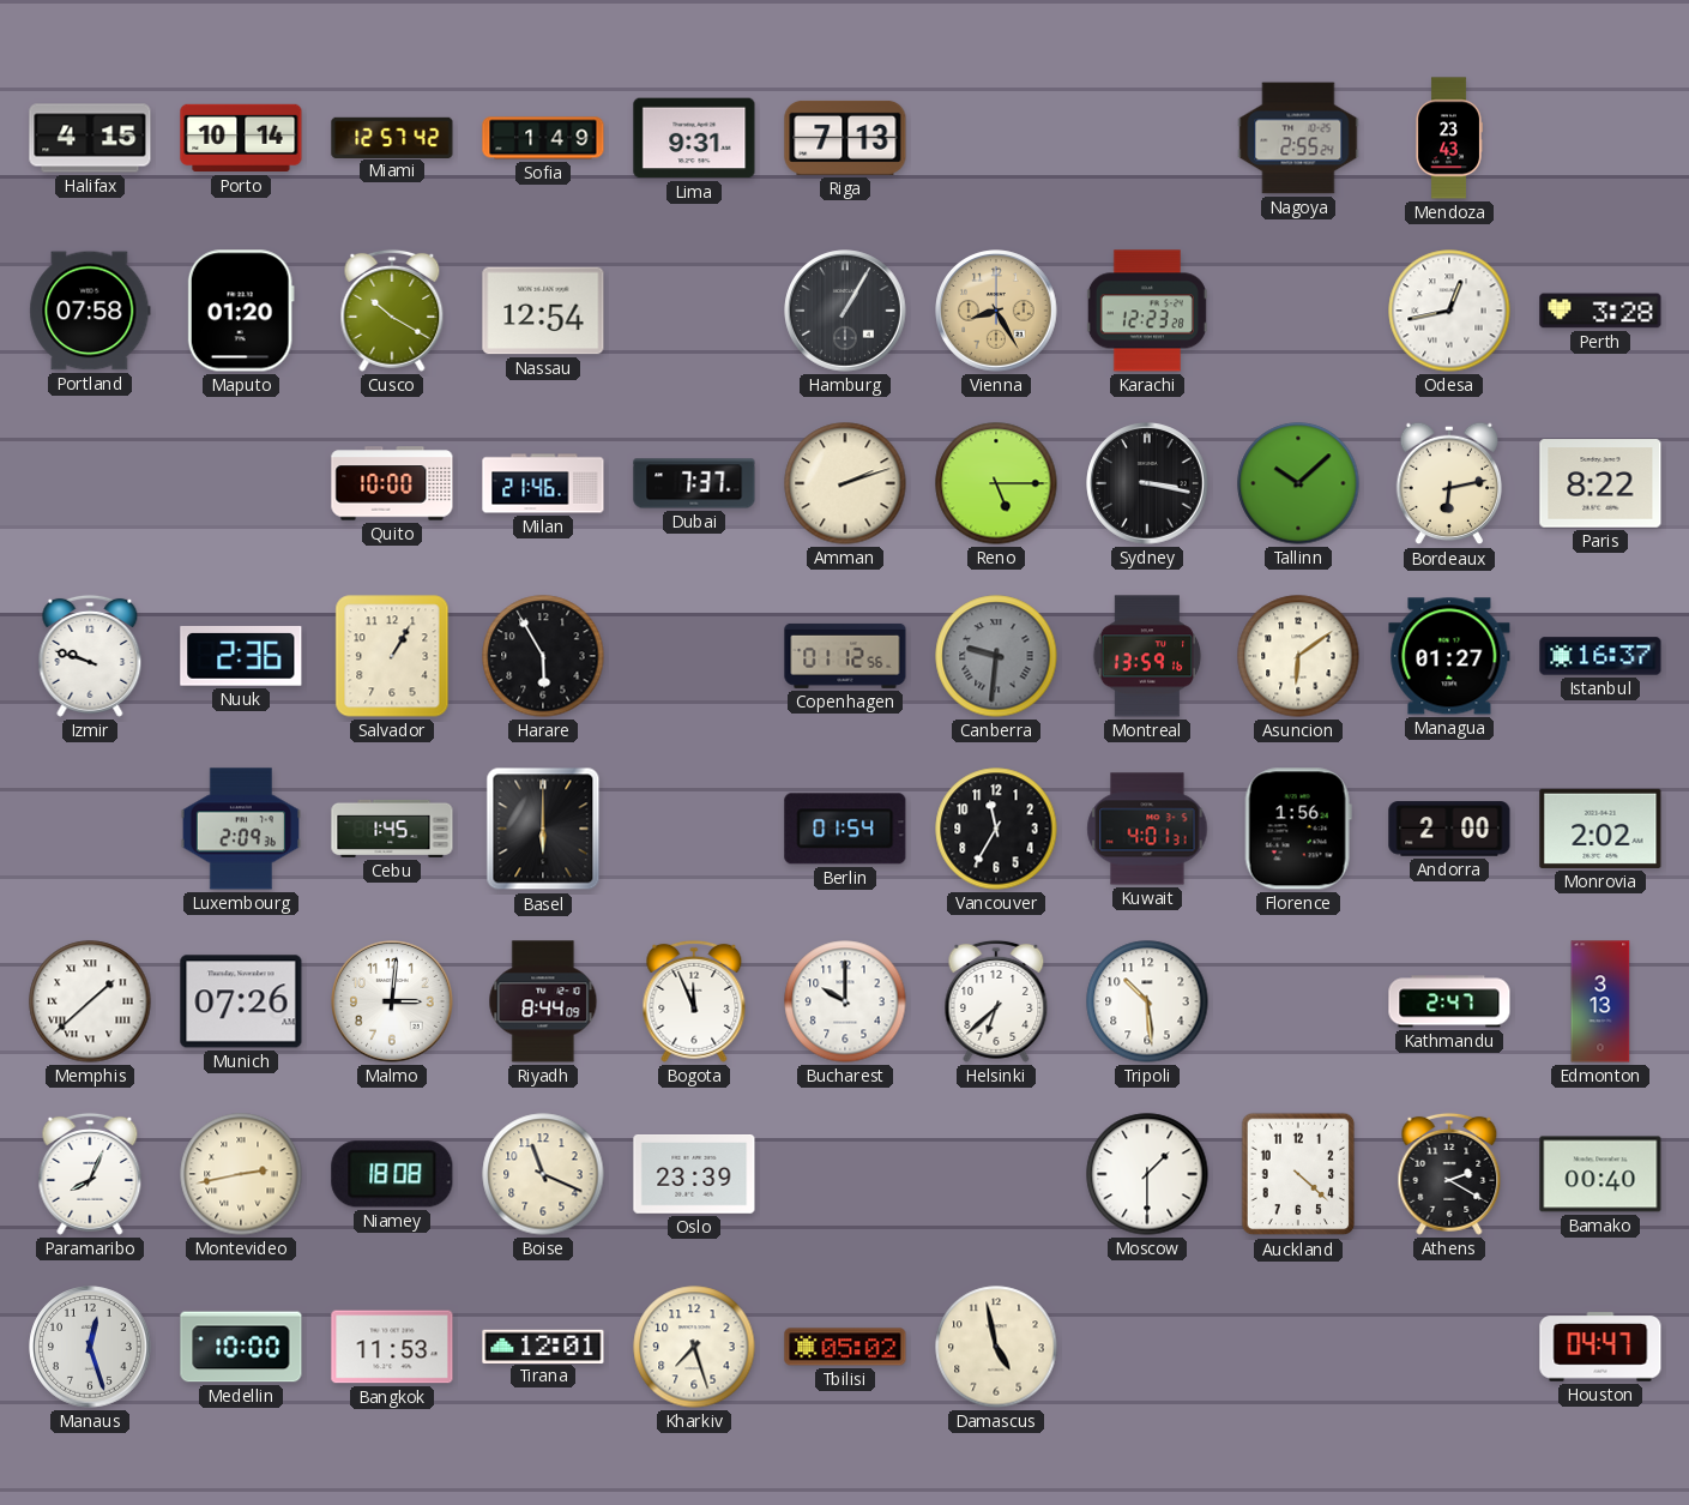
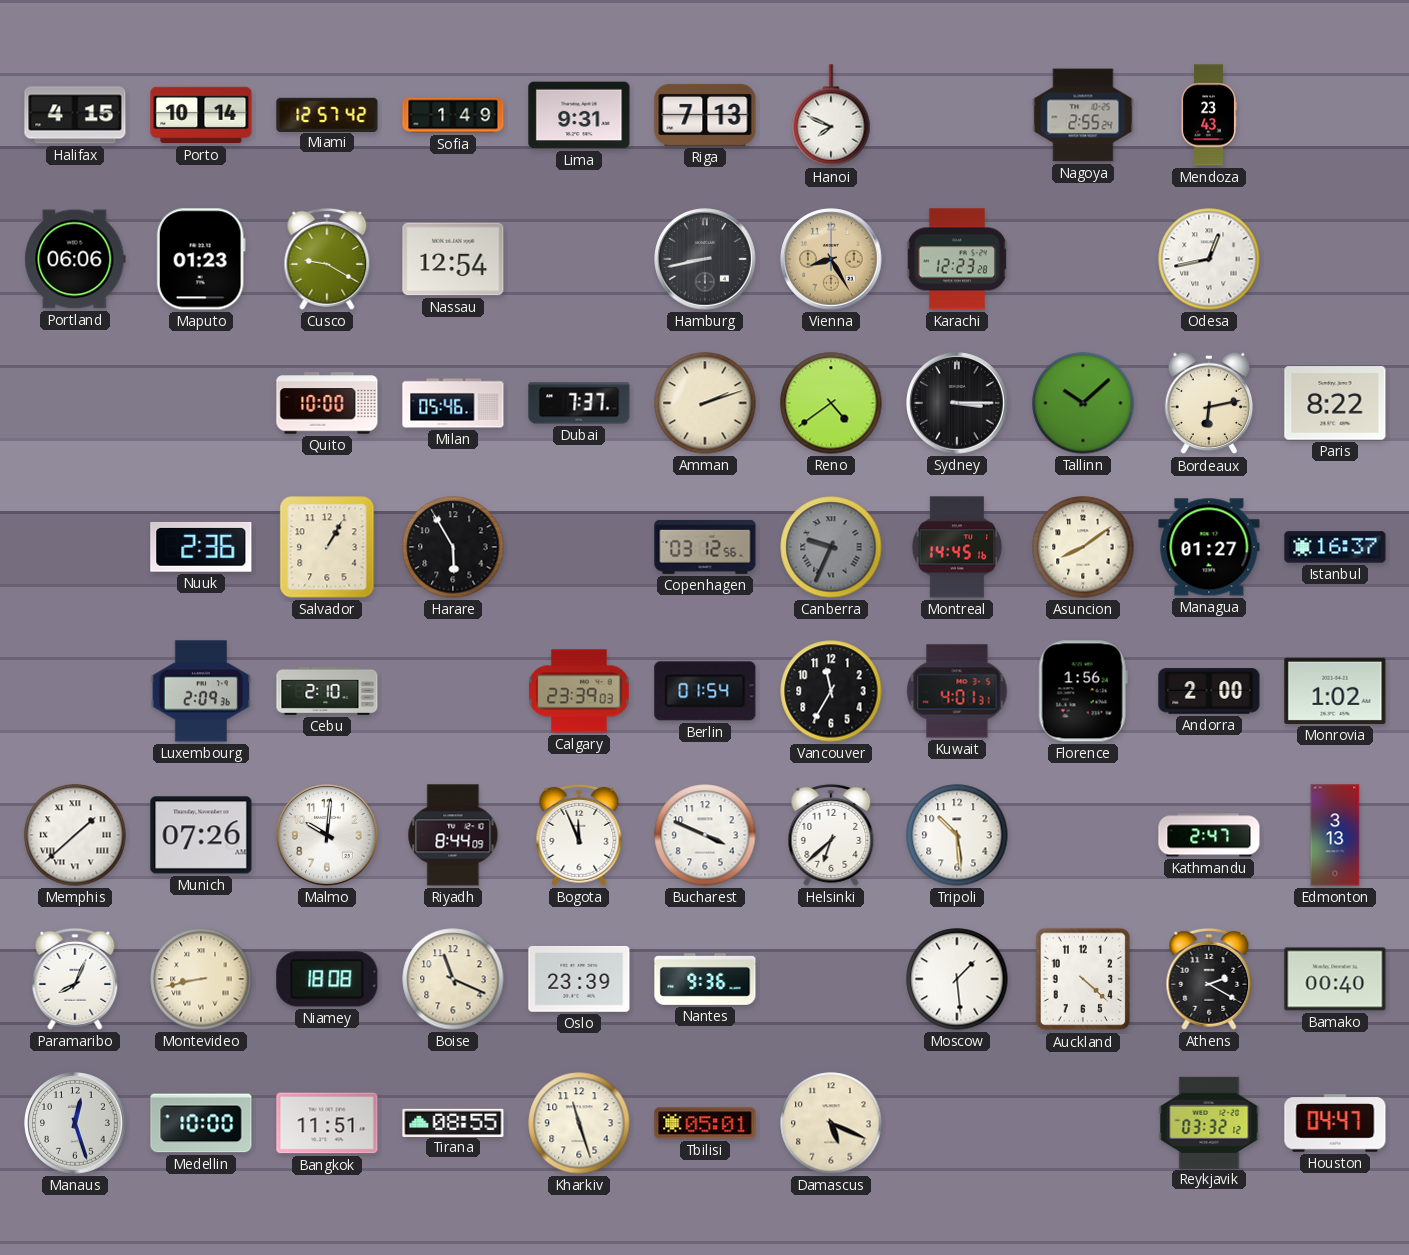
Hanoi: none -> 7:49 (831, 115)
Portland: 07:58 -> 06:06 (75, 259)
Maputo: 01:20 -> 01:23 (201, 259)
Cusco: 10:20 -> 9:20 (327, 259)
Hamburg: 1:05 -> 8:43 (705, 259)
Perth: 3:28 -> none (1600, 311)
Milan: 21:46 -> 05:46 (453, 403)
Reno: 5:15 -> 4:39 (831, 403)
Sydney: 3:17 -> 3:15 (957, 403)
Izmir: 9:48 -> none (90, 656)
Copenhagen: 01:12 -> 03:12 (705, 547)
Canberra: 9:31 -> 9:34 (831, 547)
Montreal: 13:59 -> 14:45 (957, 547)
Asuncion: 6:09 -> 8:09 (1083, 547)
Cebu: 1:45 -> 2:10 (327, 691)
Basel: 6:00 -> none (543, 829)
Calgary: none -> 23:39 (579, 691)
Monrovia: 2:02 -> 1:02 (1335, 691)
Malmo: 3:01 -> 10:01 (327, 835)
Bucharest: 10:00 -> 3:49 (705, 835)
Montevideo: 2:43 -> 8:43 (201, 979)
Nantes: none -> 9:36 (705, 980)
Moscow: 1:30 -> 1:29 (957, 979)
Bangkok: 11:53 -> 11:51 (327, 1123)
Tirana: 12:01 -> 08:55 (453, 1122)
Kharkiv: 7:27 -> 11:27 (579, 1123)
Tbilisi: 05:02 -> 05:01 (705, 1123)
Damascus: 4:58 -> 5:19 (831, 1123)
Reykjavik: none -> 03:32 (1209, 1122)
